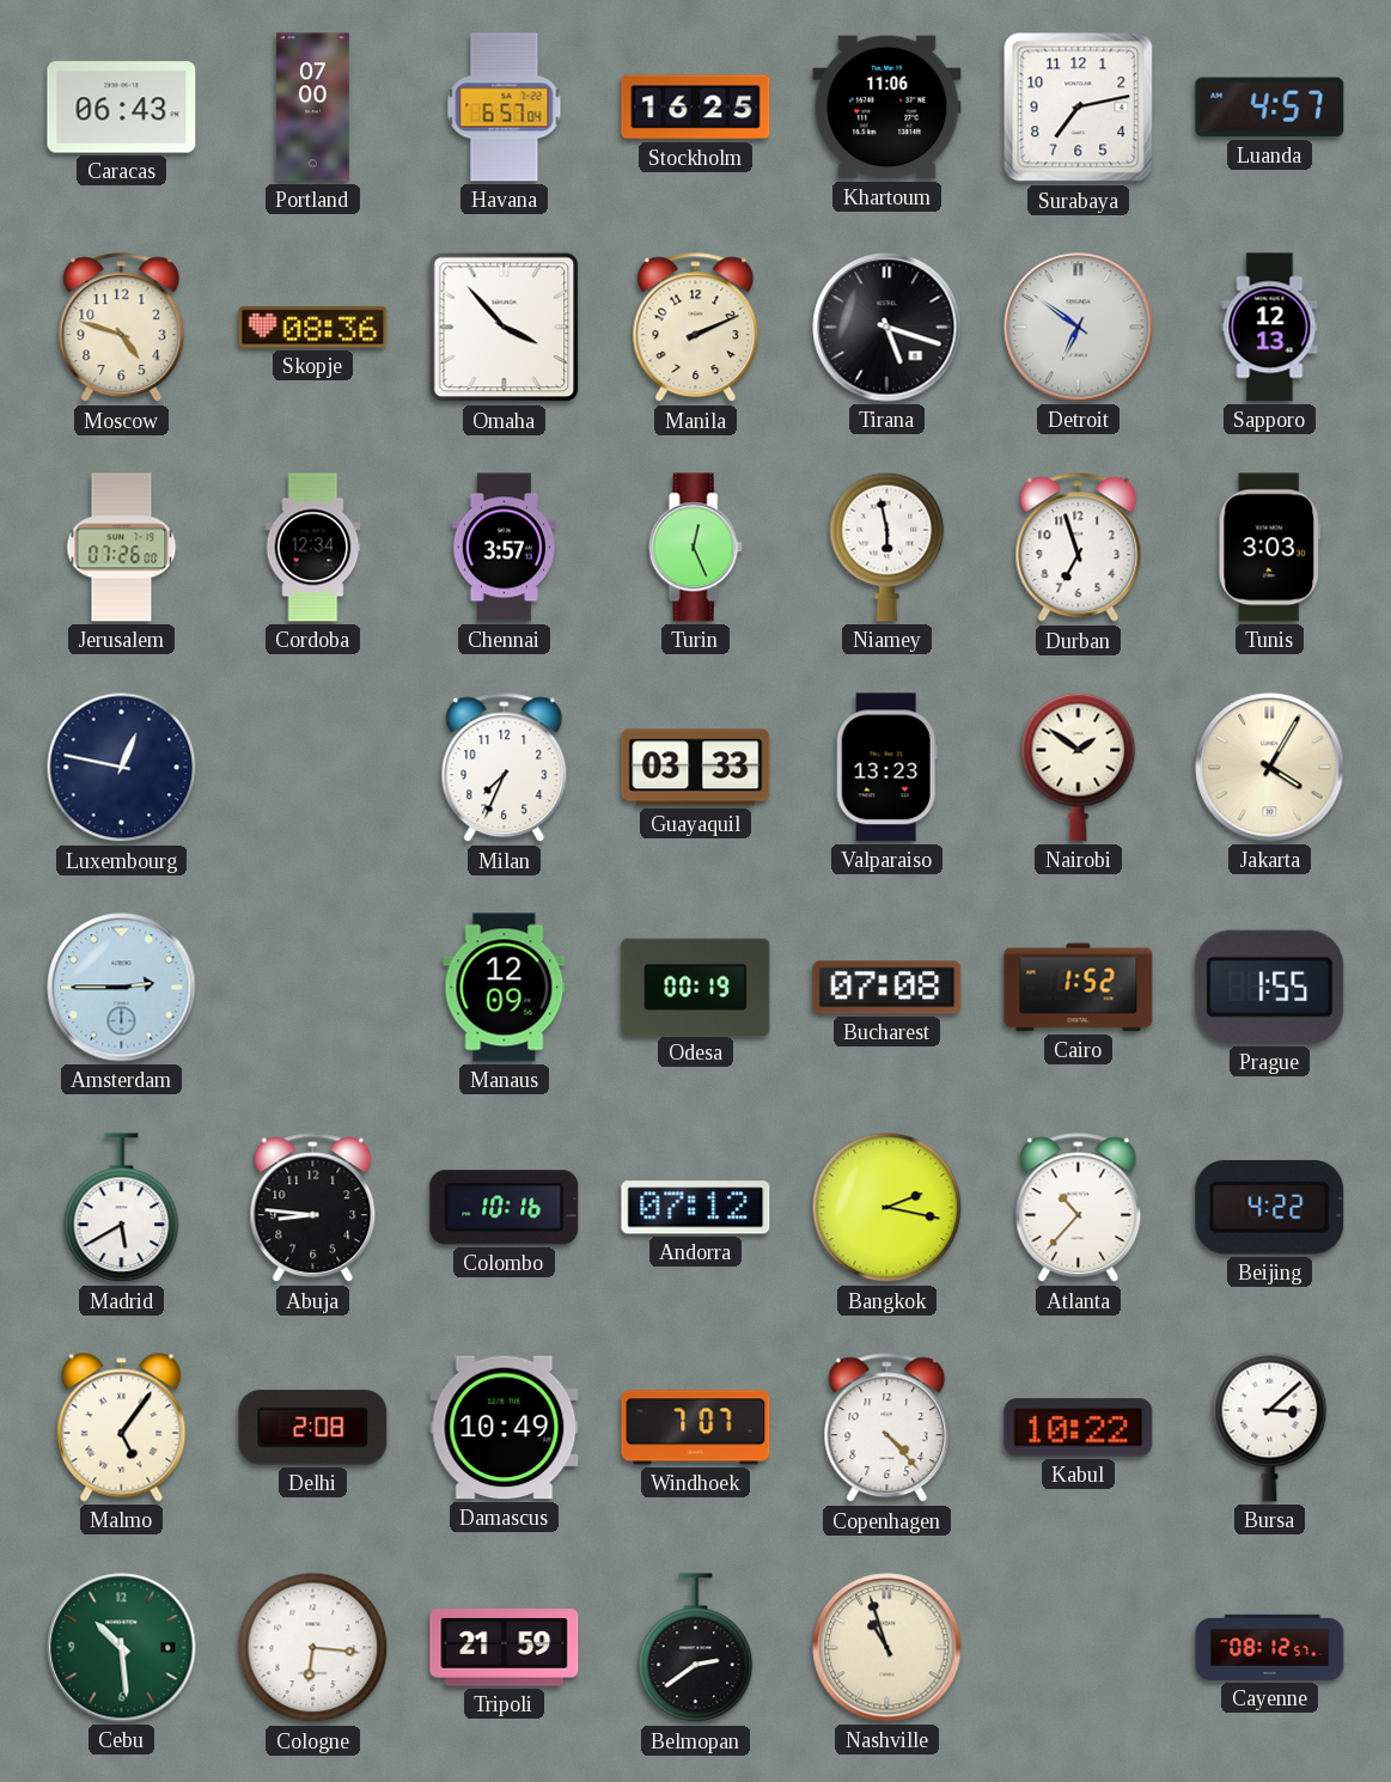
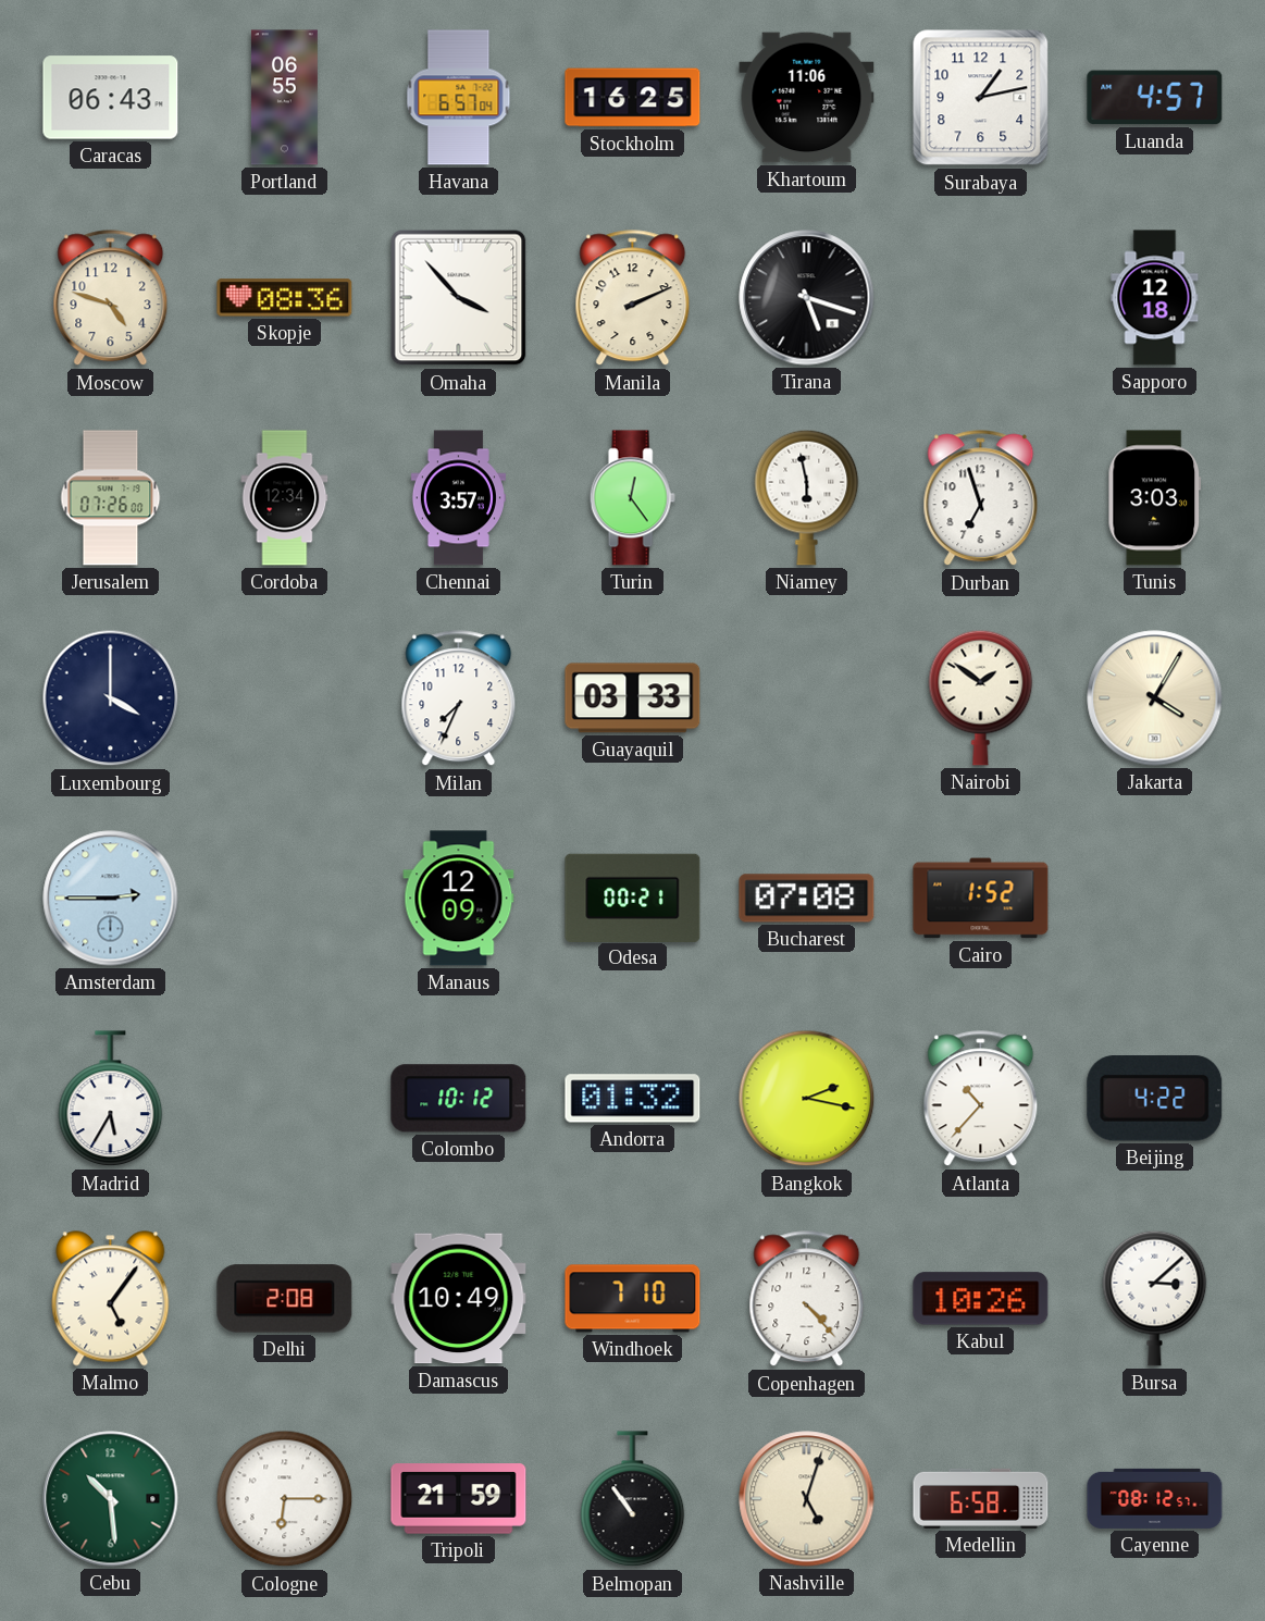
Portland: 07:00 -> 06:55 (285, 98)
Surabaya: 7:13 -> 1:13 (981, 98)
Detroit: 6:51 -> none (1079, 328)
Sapporo: 12:13 -> 12:18 (1155, 298)
Turin: 12:26 -> 12:24 (632, 498)
Luxembourg: 12:47 -> 4:00 (111, 698)
Valparaiso: 13:23 -> none (886, 768)
Odesa: 00:19 -> 00:21 (633, 898)
Prague: 1:55 -> none (1270, 987)
Madrid: 5:40 -> 5:35 (111, 1099)
Abuja: 8:46 -> none (313, 1208)
Colombo: 10:16 -> 10:12 (459, 1099)
Andorra: 07:12 -> 01:32 (633, 1099)
Windhoek: 7:07 -> 7:10 (633, 1299)
Kabul: 10:22 -> 10:26 (981, 1299)
Cologne: 6:16 -> 6:15 (285, 1499)
Belmopan: 2:39 -> 10:54 (633, 1499)
Nashville: 10:57 -> 5:03 (807, 1499)
Medellin: none -> 6:58 (981, 1498)
